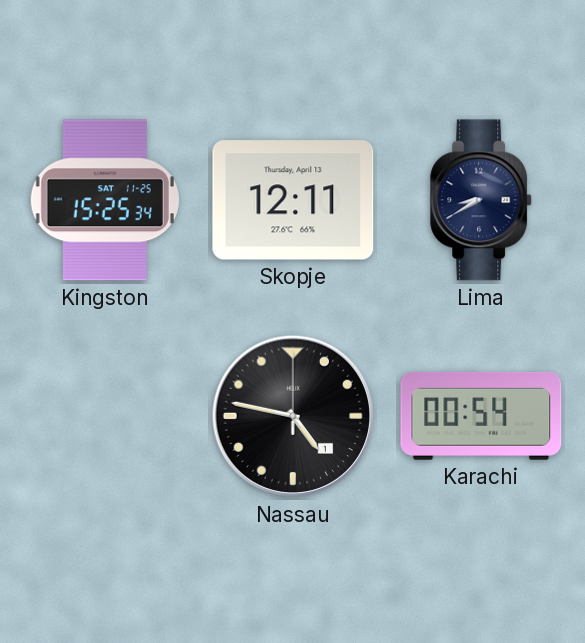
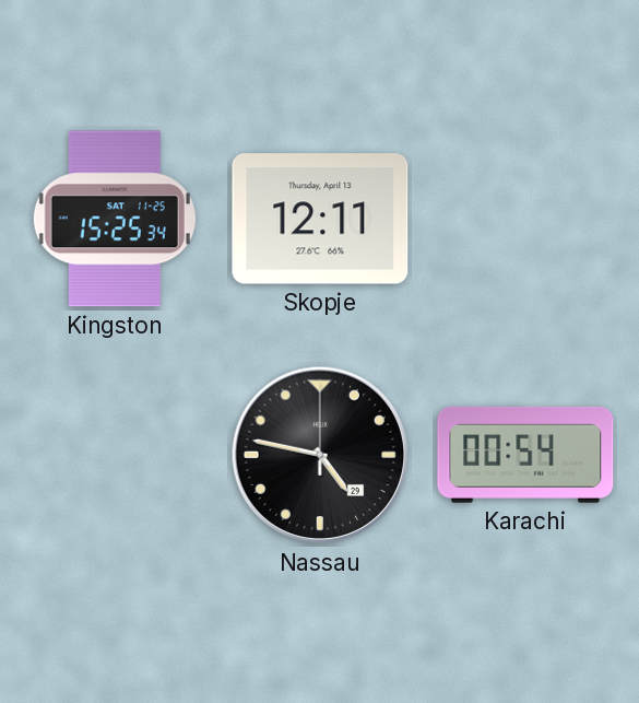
Lima: 8:40 -> none (482, 200)
Nassau date: 1 -> 29 (320, 455)
